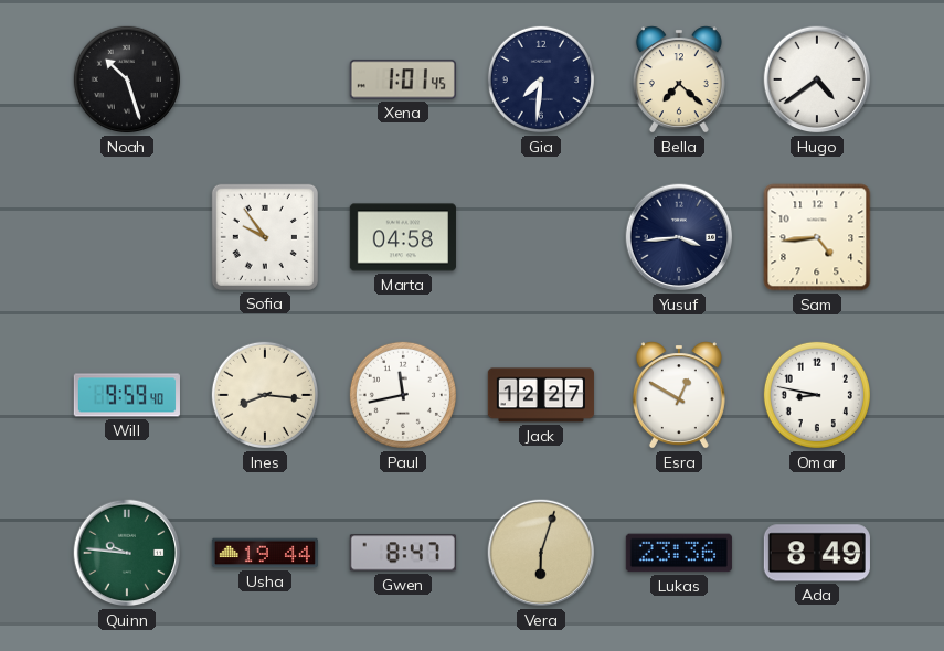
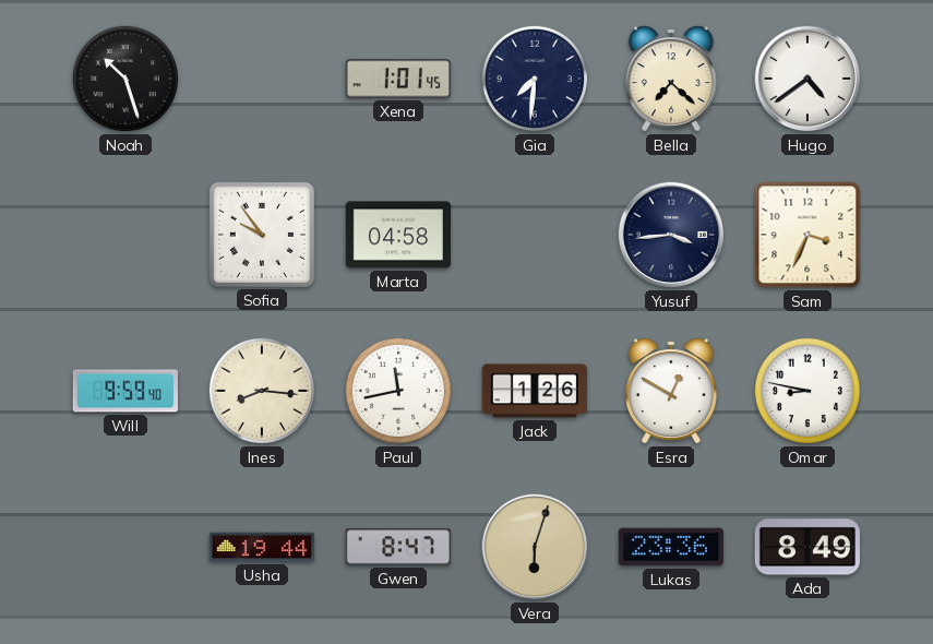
Sam: 4:44 -> 3:34 (808, 235)
Jack: 12:27 -> 1:26 (535, 391)
Quinn: 9:46 -> none (127, 553)
